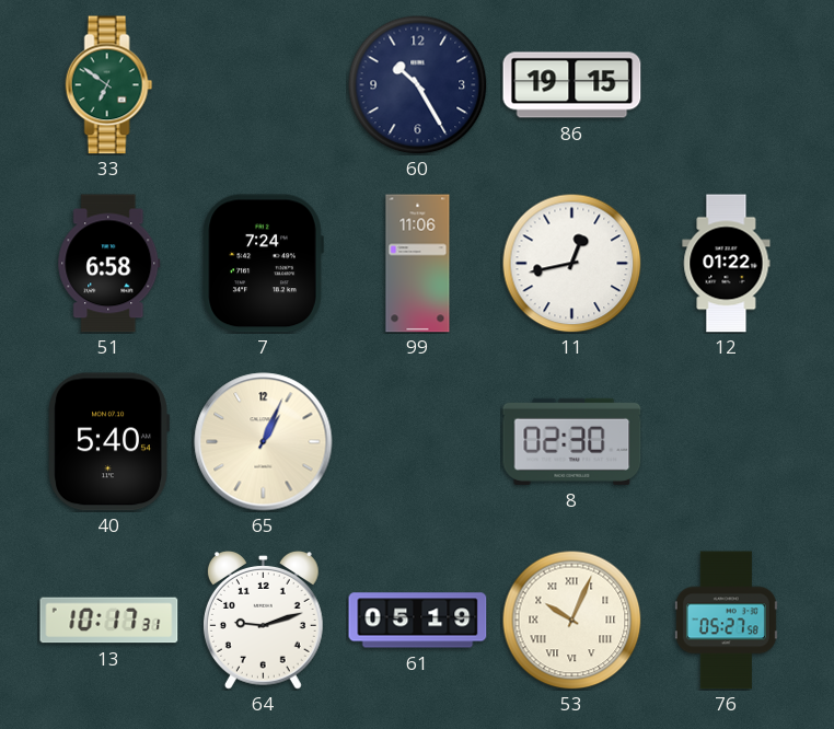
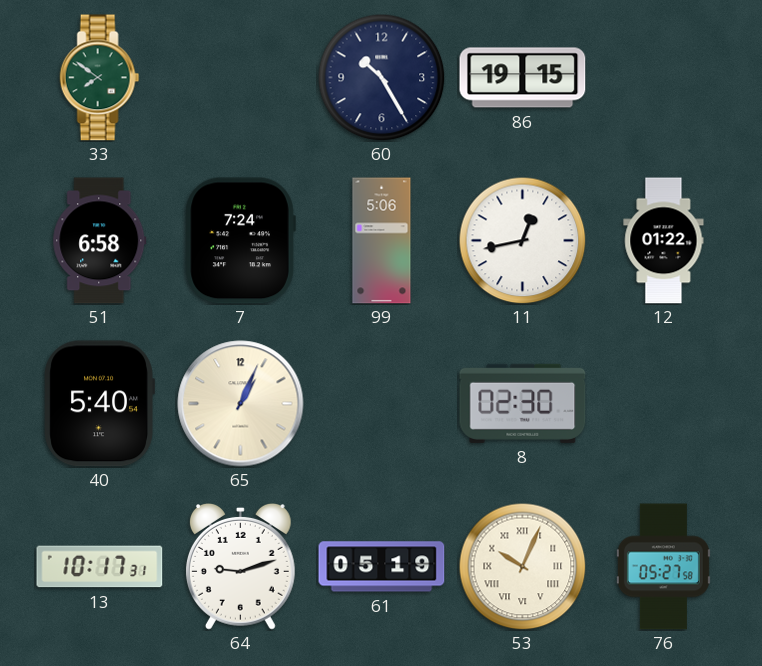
33: 6:51 -> 7:51 (100, 78)
99: 11:06 -> 5:06 (382, 241)
